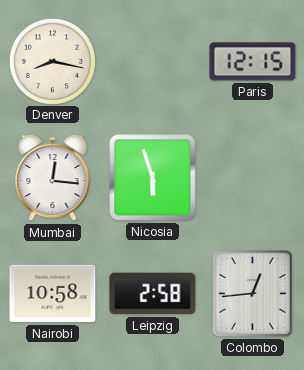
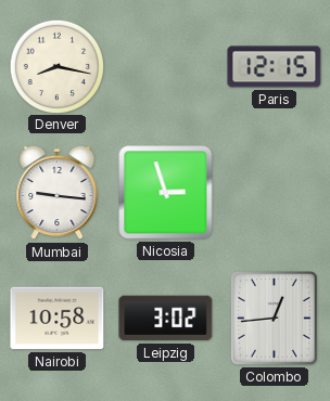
Mumbai: 12:16 -> 9:16 (58, 193)
Nicosia: 5:57 -> 2:57 (166, 193)
Leipzig: 2:58 -> 3:02 (166, 319)
